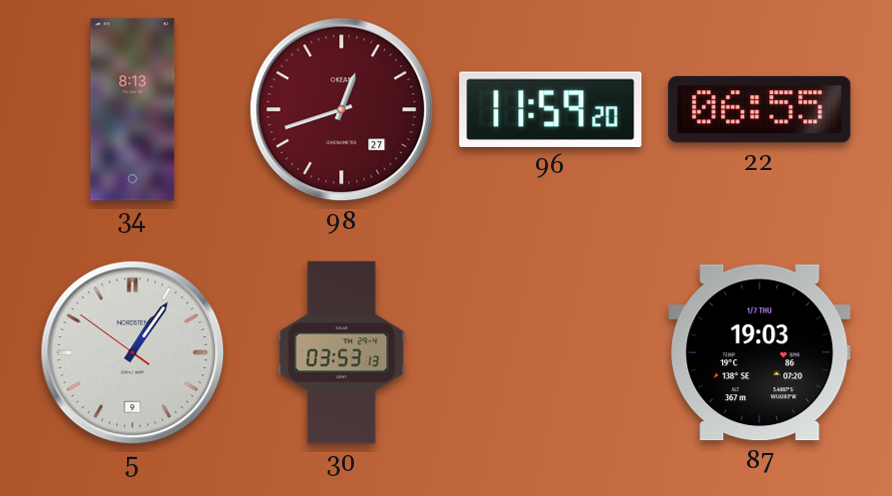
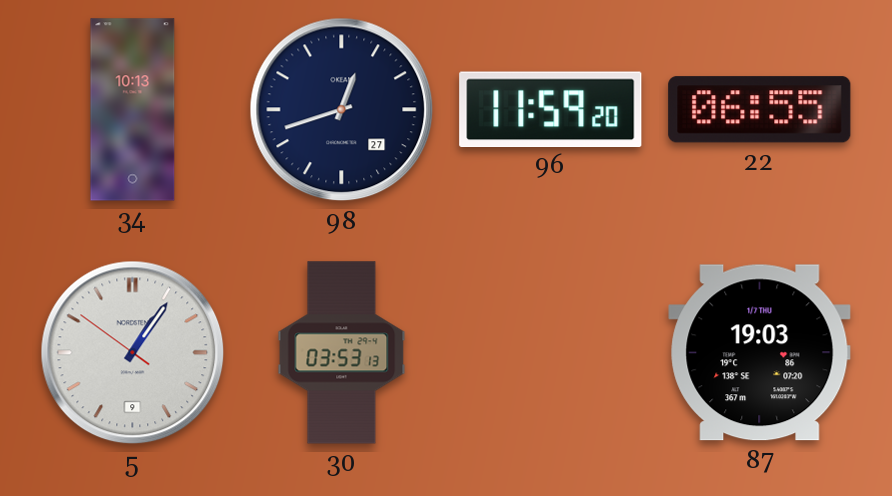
34: 8:13 -> 10:13 (133, 110)
98 dial: burgundy -> navy (342, 110)
